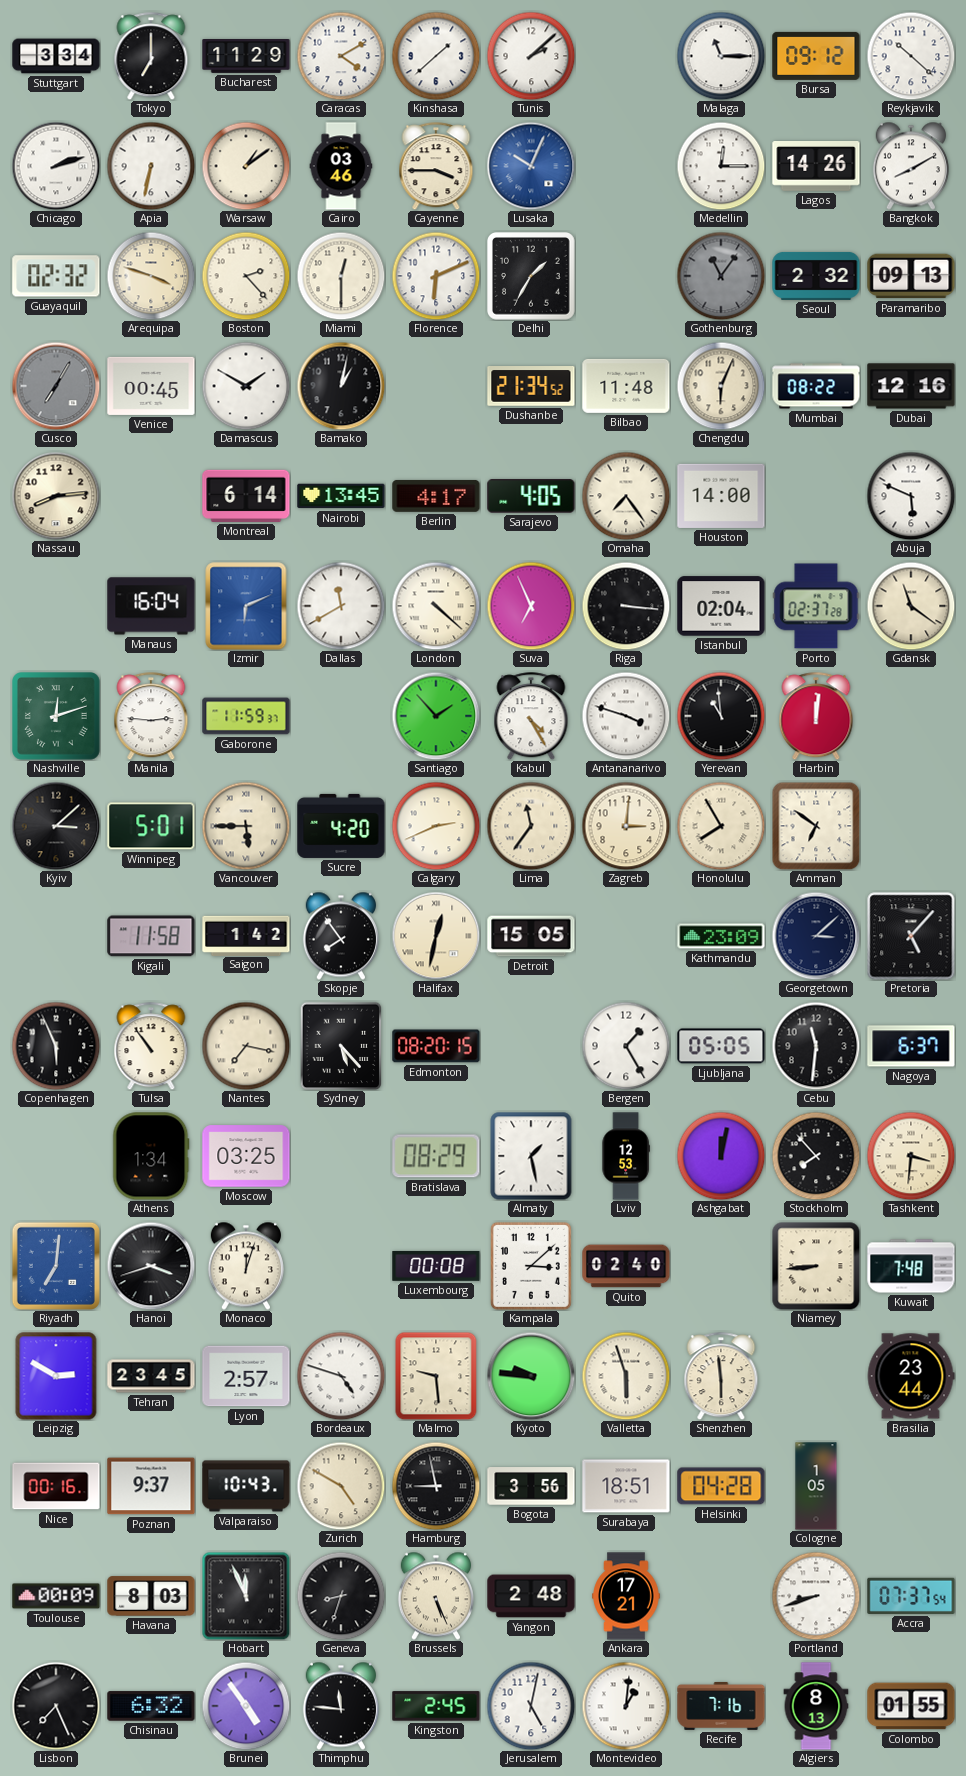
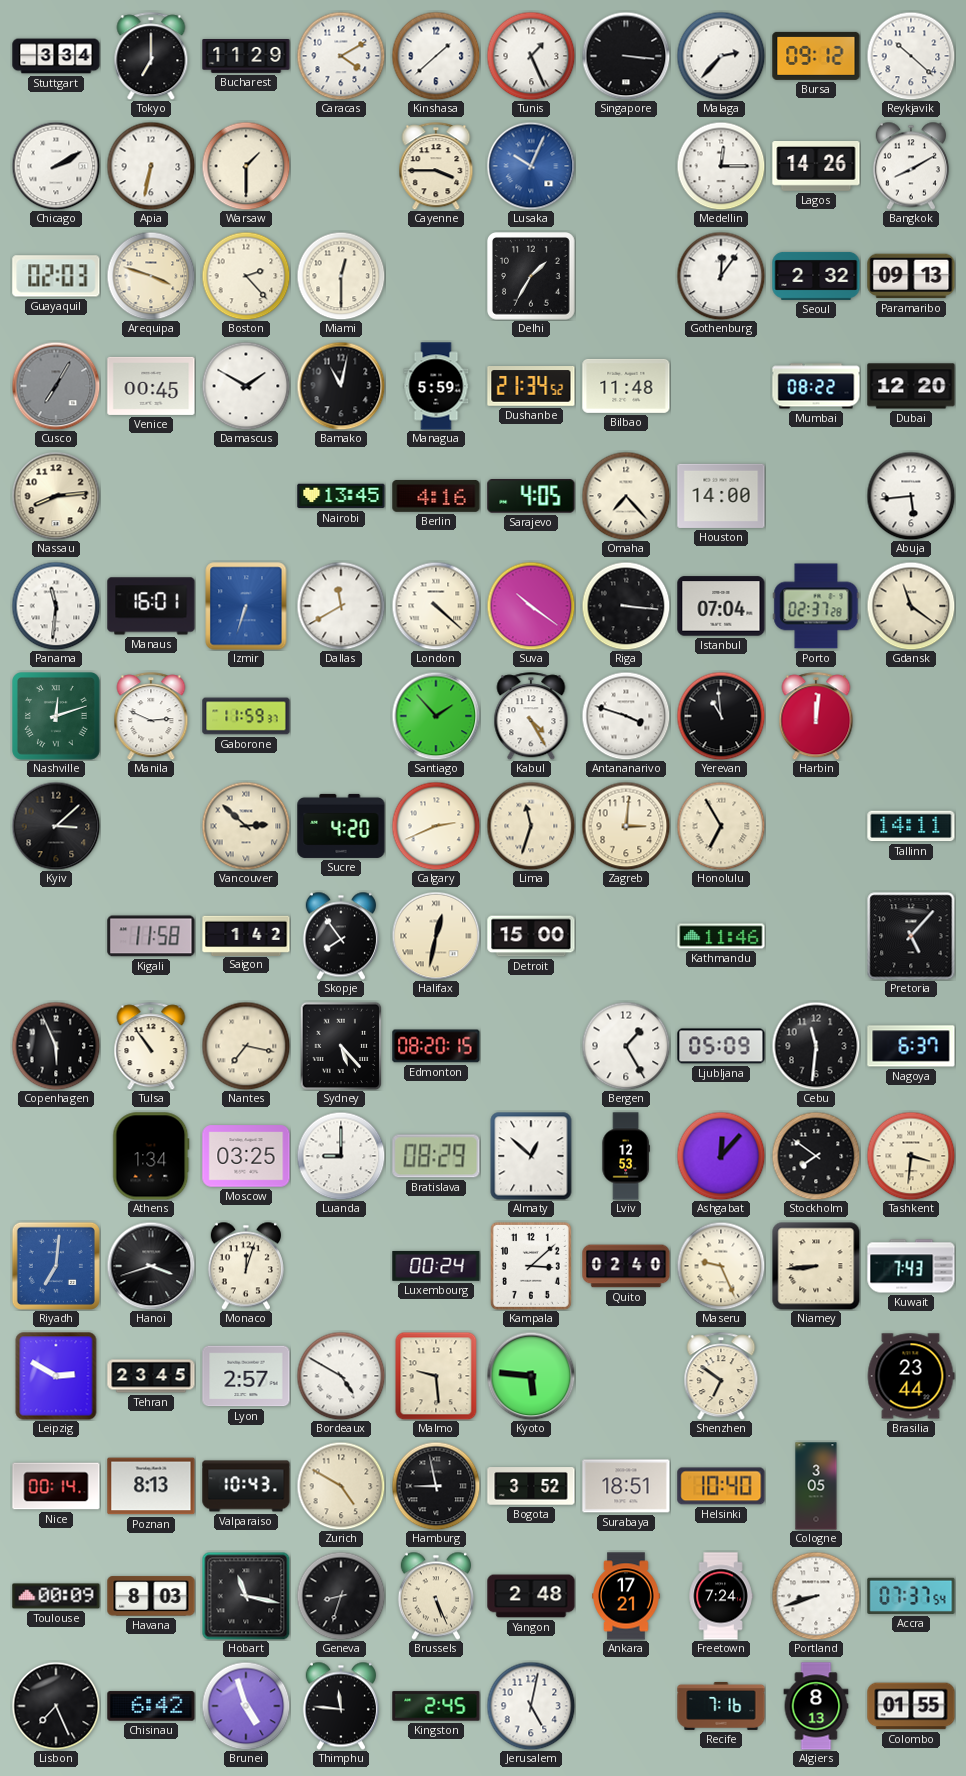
Tunis: 2:08 -> 1:26 (531, 56)
Singapore: none -> 3:16 (626, 56)
Malaga: 11:15 -> 2:37 (721, 56)
Chicago: 2:12 -> 2:10 (56, 166)
Warsaw: 1:09 -> 1:30 (246, 166)
Cairo: 03:46 -> none (341, 166)
Guayaquil: 02:32 -> 02:03 (56, 276)
Florence: 6:11 -> none (436, 276)
Gothenburg: 11:06 -> 12:06 (721, 276)
Gothenburg dial: grey -> white (721, 276)
Bamako: 1:02 -> 11:02 (341, 386)
Managua: none -> 5:59 (436, 386)
Chengdu: 6:04 -> none (721, 386)
Dubai: 12:16 -> 12:20 (911, 386)
Montreal: 6:14 -> none (246, 496)
Berlin: 4:17 -> 4:16 (436, 496)
Omaha: 7:24 -> 7:23 (626, 496)
Abuja: 5:49 -> 5:44 (911, 496)
Panama: none -> 11:31 (56, 606)
Manaus: 16:04 -> 16:01 (151, 606)
Izmir: 6:11 -> 6:33 (246, 606)
Suva: 6:56 -> 10:21 (531, 606)
Istanbul: 02:04 -> 07:04 (721, 606)
Manila: 2:46 -> 2:49 (151, 716)
Winnipeg: 5:01 -> none (151, 826)
Vancouver: 5:45 -> 2:52 (246, 826)
Lima: 11:36 -> 11:33 (531, 826)
Honolulu: 7:55 -> 6:55 (721, 826)
Amman: 6:51 -> none (816, 826)
Tallinn: none -> 14:11 (911, 826)
Detroit: 15:05 -> 15:00 (531, 936)
Kathmandu: 23:09 -> 11:46 (721, 936)
Georgetown: 3:08 -> none (816, 936)
Ljubljana: 05:05 -> 05:09 (721, 1046)
Luanda: none -> 9:00 (341, 1156)
Almaty: 1:28 -> 12:52 (531, 1156)
Ashgabat: 12:02 -> 12:07 (721, 1156)
Stockholm: 7:53 -> 7:51 (816, 1156)
Luxembourg: 00:08 -> 00:24 (436, 1266)
Maseru: none -> 9:26 (721, 1266)
Kuwait: 7:48 -> 7:43 (911, 1266)
Bordeaux: 4:48 -> 4:50 (341, 1376)
Kyoto: 9:46 -> 5:46 (531, 1376)
Valletta: 5:57 -> none (626, 1376)
Shenzhen: 5:59 -> 6:51 (721, 1376)
Nice: 00:16 -> 00:14 (56, 1486)
Poznan: 9:37 -> 8:13 (151, 1486)
Bogota: 3:56 -> 3:52 (531, 1486)
Helsinki: 04:28 -> 10:40 (721, 1486)
Cologne: 1:05 -> 3:05 (816, 1486)
Hobart: 11:56 -> 11:17 (246, 1596)
Freetown: none -> 7:24 (721, 1596)
Chisinau: 6:32 -> 6:42 (151, 1706)
Brunei: 4:54 -> 4:57 (246, 1706)
Montevideo: 1:01 -> none (626, 1706)
